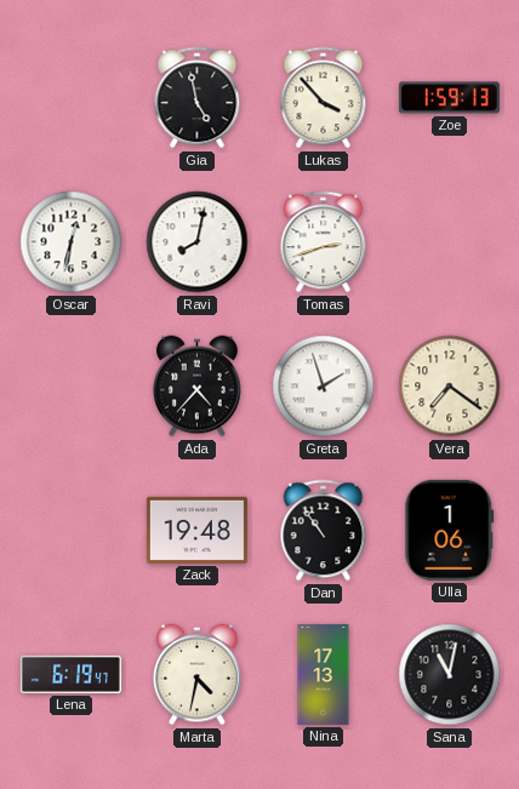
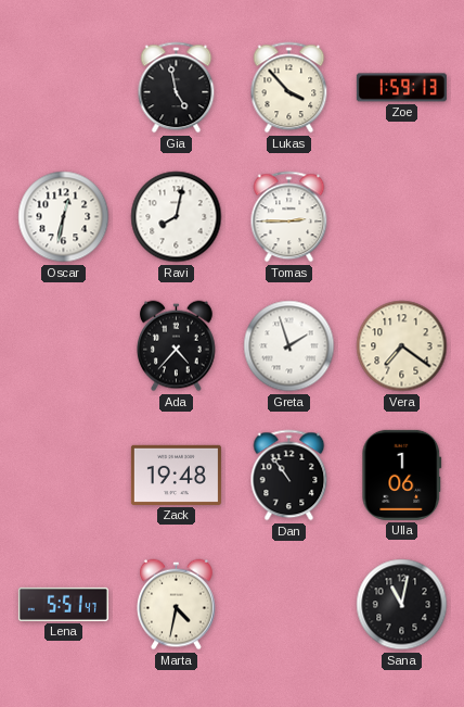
Tomas: 2:42 -> 2:45 (289, 217)
Lena: 6:19 -> 5:51 (63, 604)
Nina: 17:13 -> none (324, 674)
